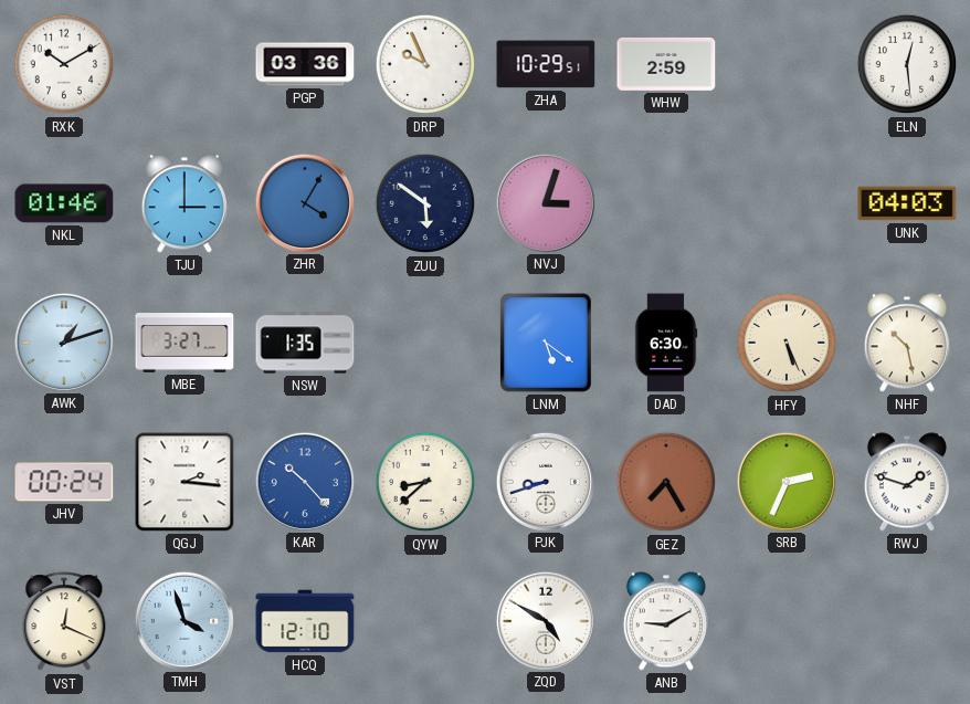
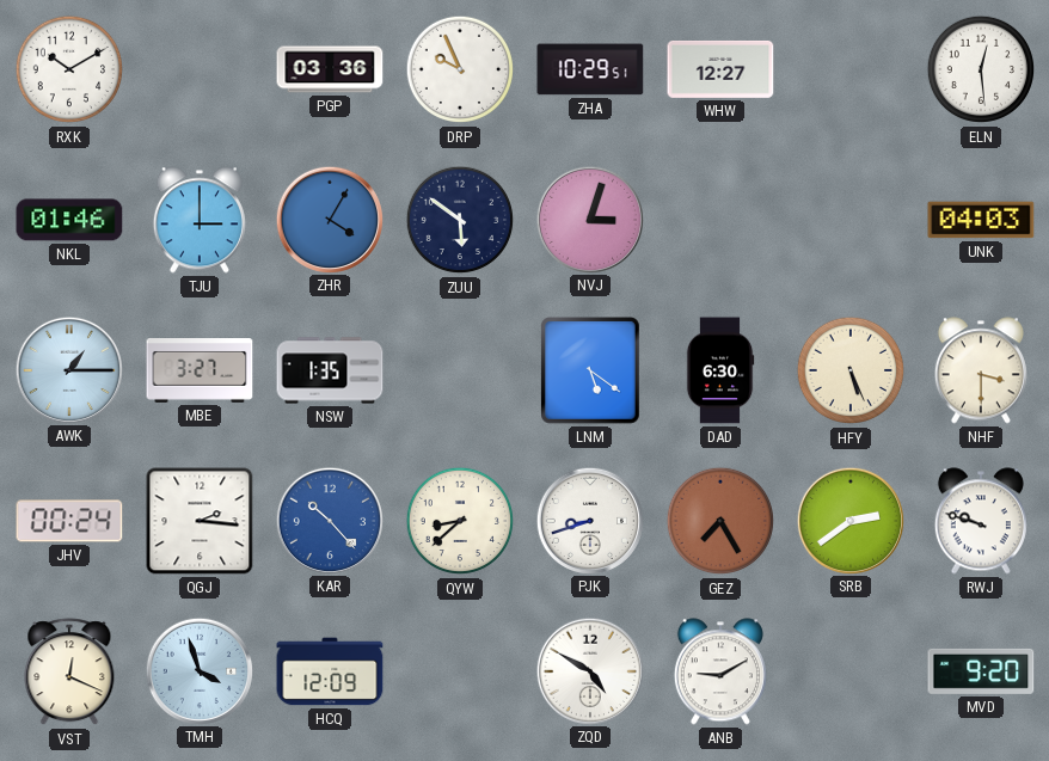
WHW: 2:59 -> 12:27 (720, 69)
AWK: 1:12 -> 1:15 (68, 369)
NHF: 10:28 -> 3:30 (981, 370)
SRB: 2:34 -> 2:39 (849, 520)
RWJ: 1:48 -> 9:48 (981, 521)
HCQ: 12:10 -> 12:09 (330, 671)
MVD: none -> 9:20 (981, 671)
